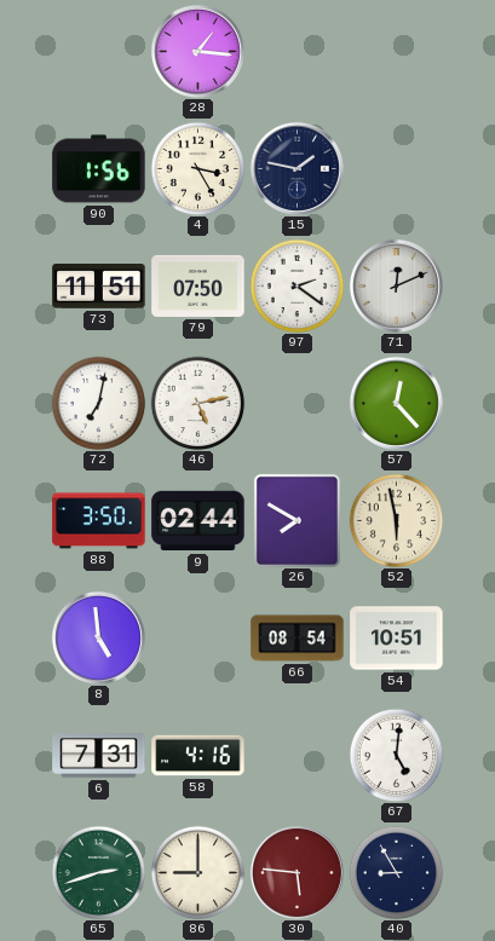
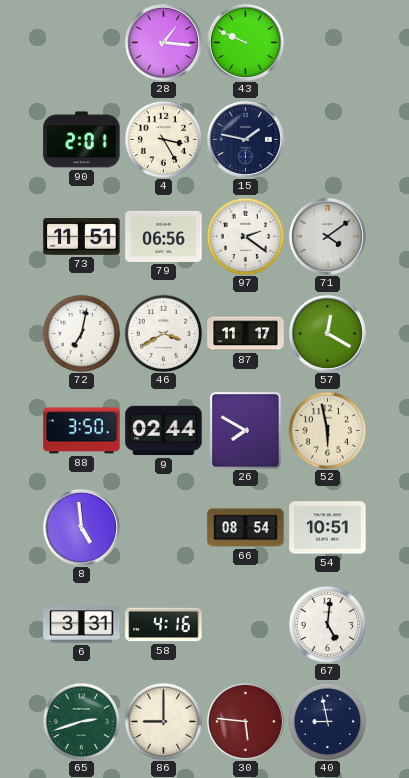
43: none -> 9:49 (245, 42)
90: 1:56 -> 2:01 (82, 140)
79: 07:50 -> 06:56 (164, 236)
71: 12:11 -> 4:09 (327, 236)
46: 5:13 -> 3:40 (163, 333)
87: none -> 11:17 (246, 334)
57: 12:23 -> 12:20 (327, 333)
6: 7:31 -> 3:31 (82, 625)
40: 8:55 -> 8:58 (327, 721)
